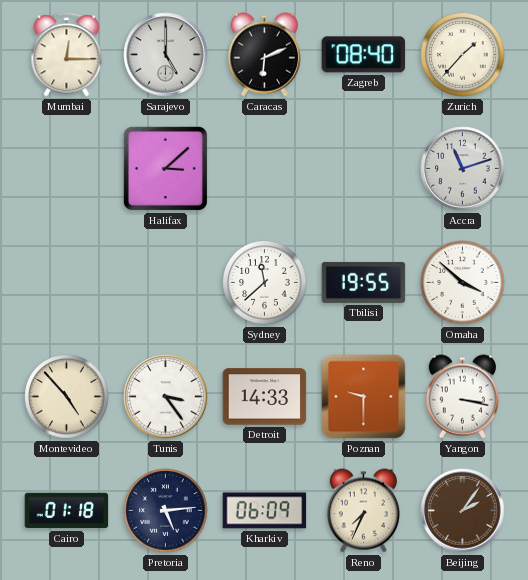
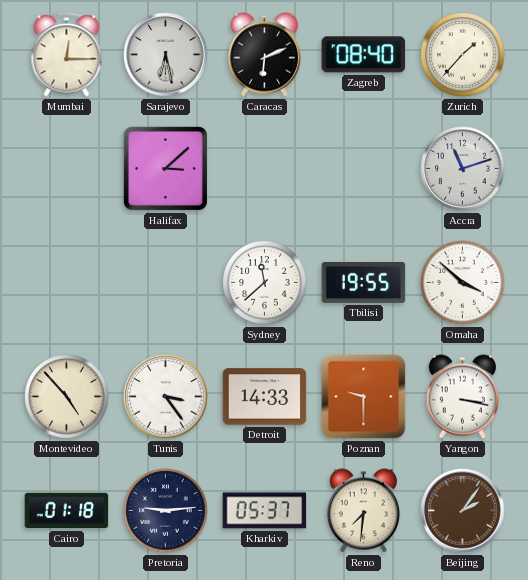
Sarajevo: 5:00 -> 6:28 (166, 55)
Pretoria: 5:14 -> 9:14 (166, 511)
Kharkiv: 06:09 -> 05:37 (265, 511)
Reno: 7:34 -> 7:31 (363, 511)
